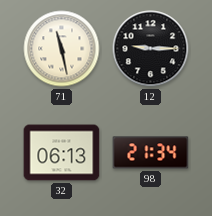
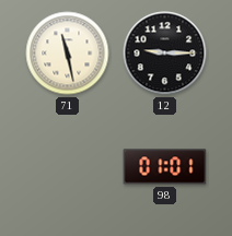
32: 06:13 -> none (62, 153)
98: 21:34 -> 01:01 (165, 167)
